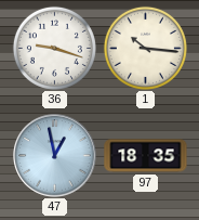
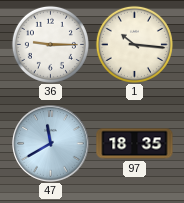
36: 9:18 -> 9:15 (50, 44)
47: 12:58 -> 11:40 (51, 144)
